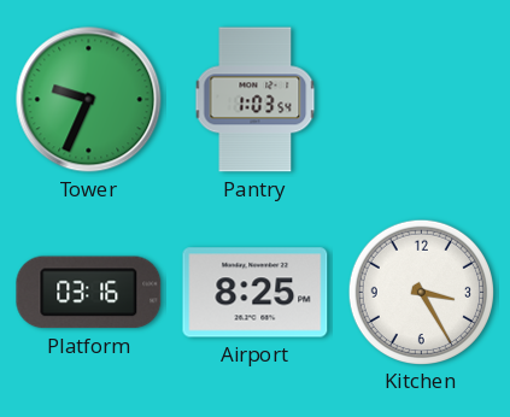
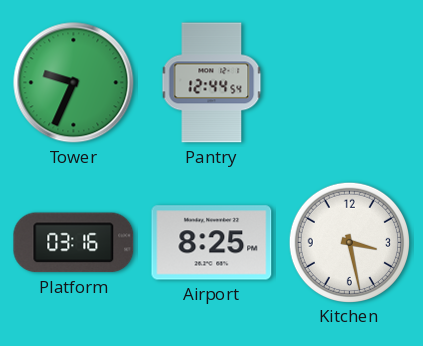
Pantry: 1:03 -> 12:44 (212, 83)
Kitchen: 3:25 -> 3:28 (349, 242)
